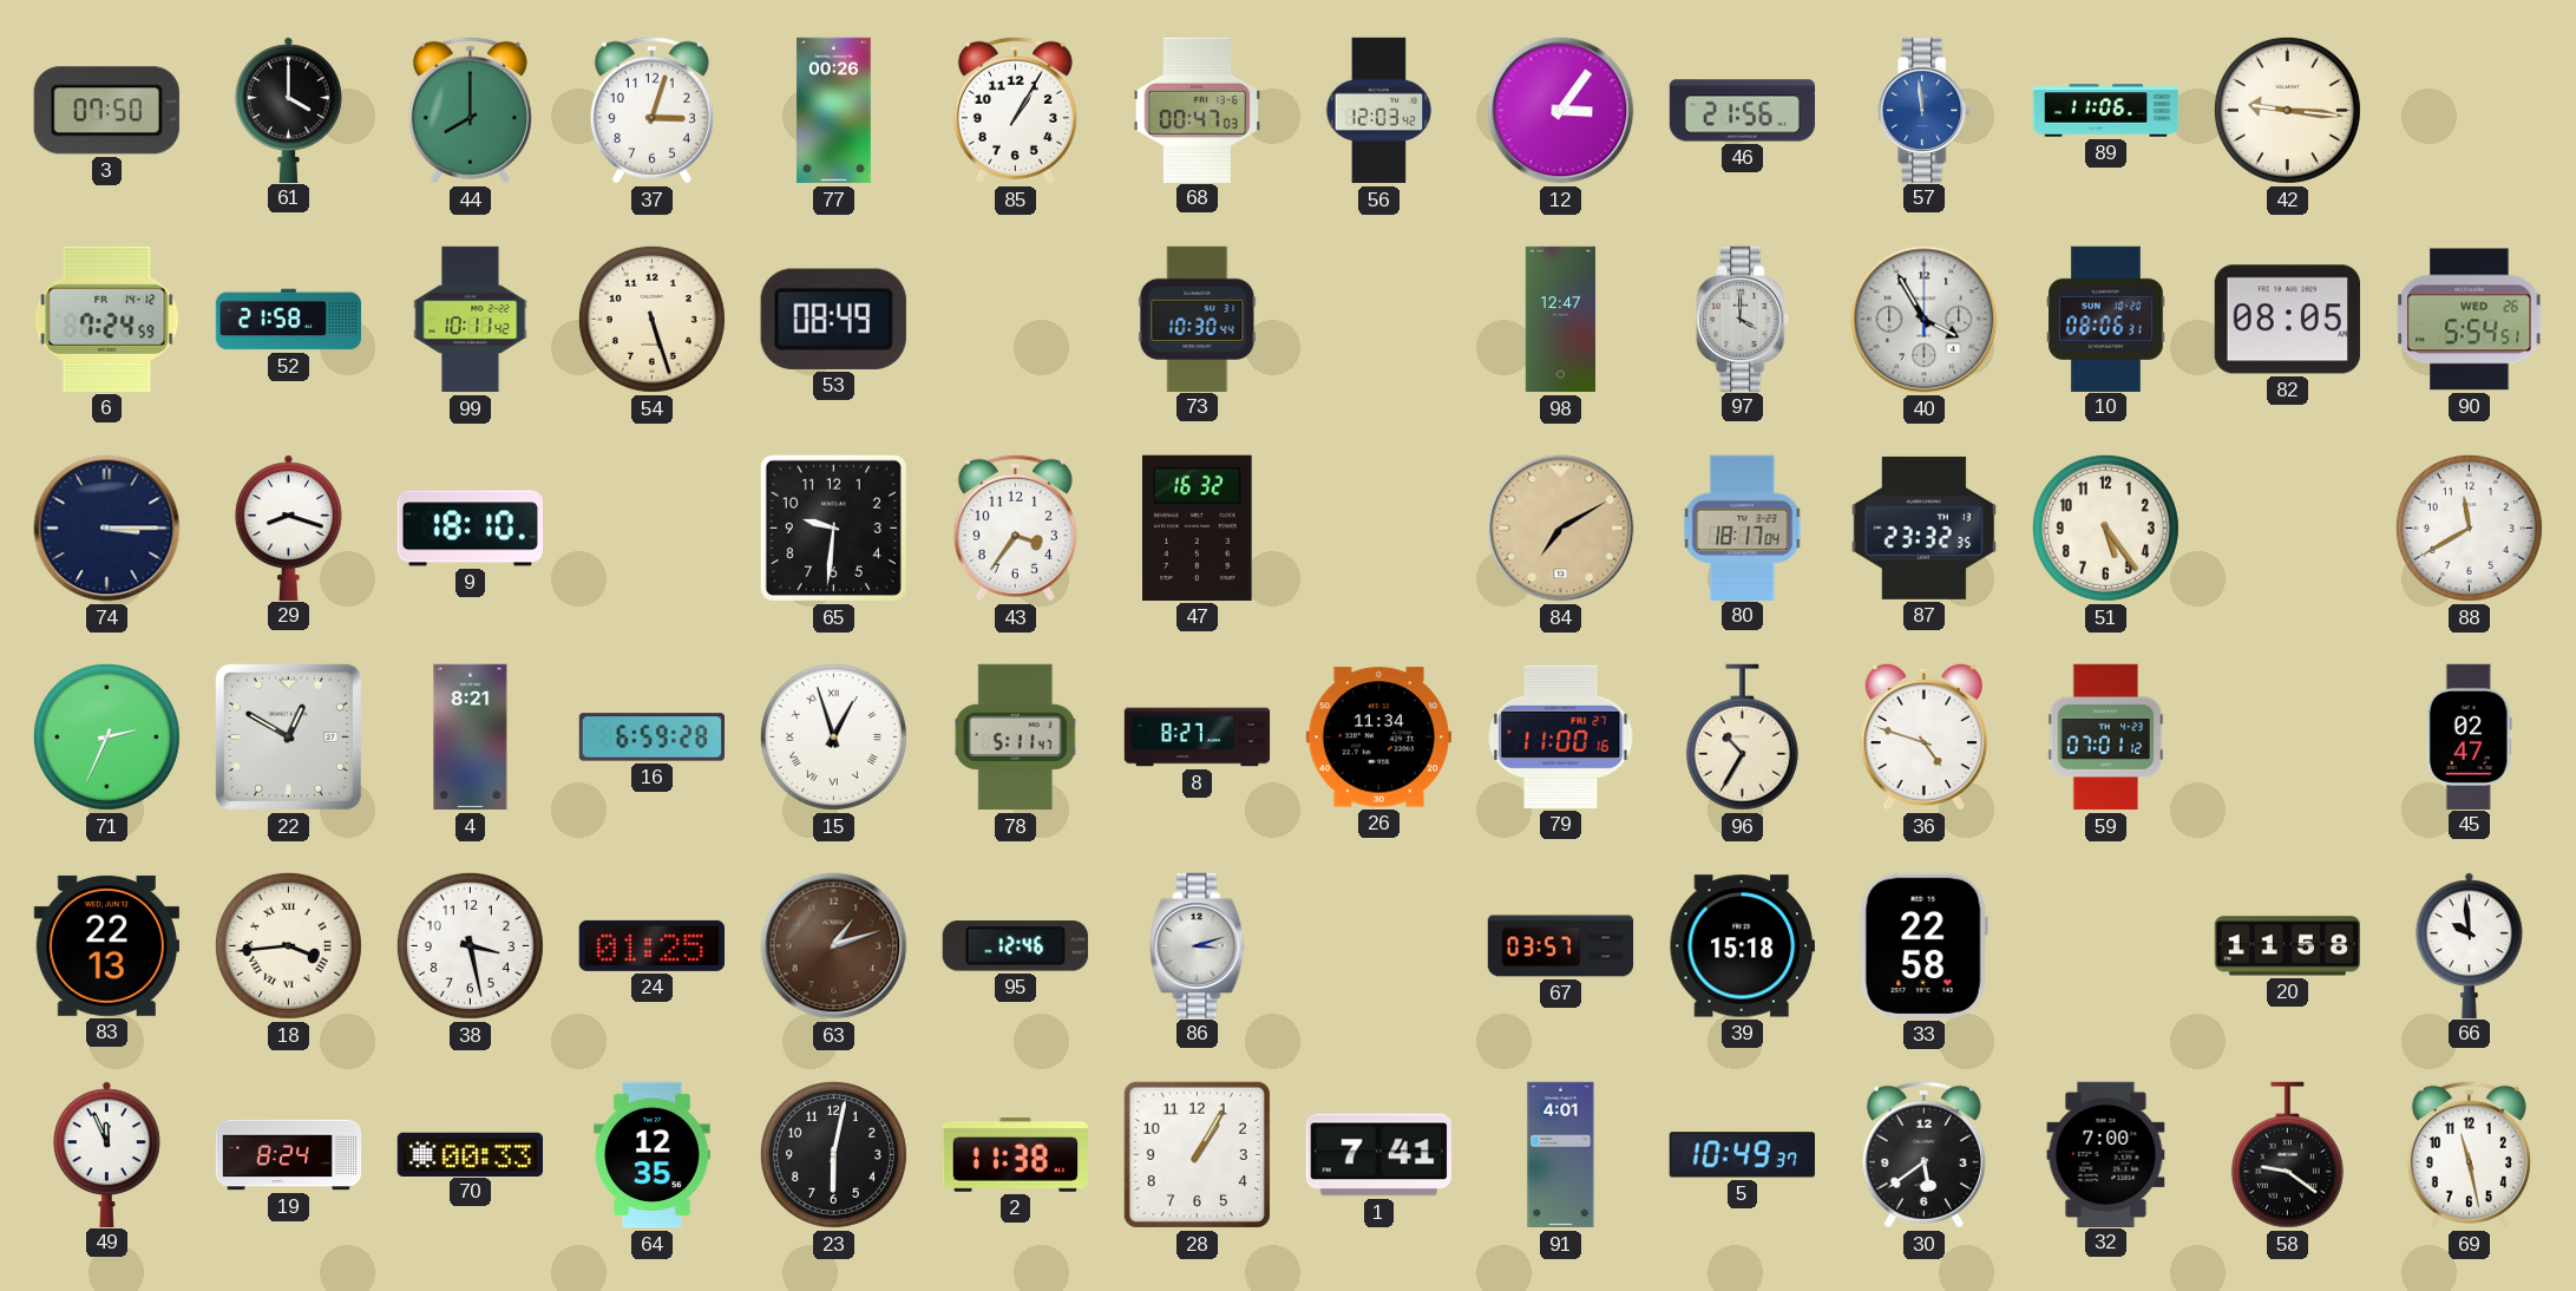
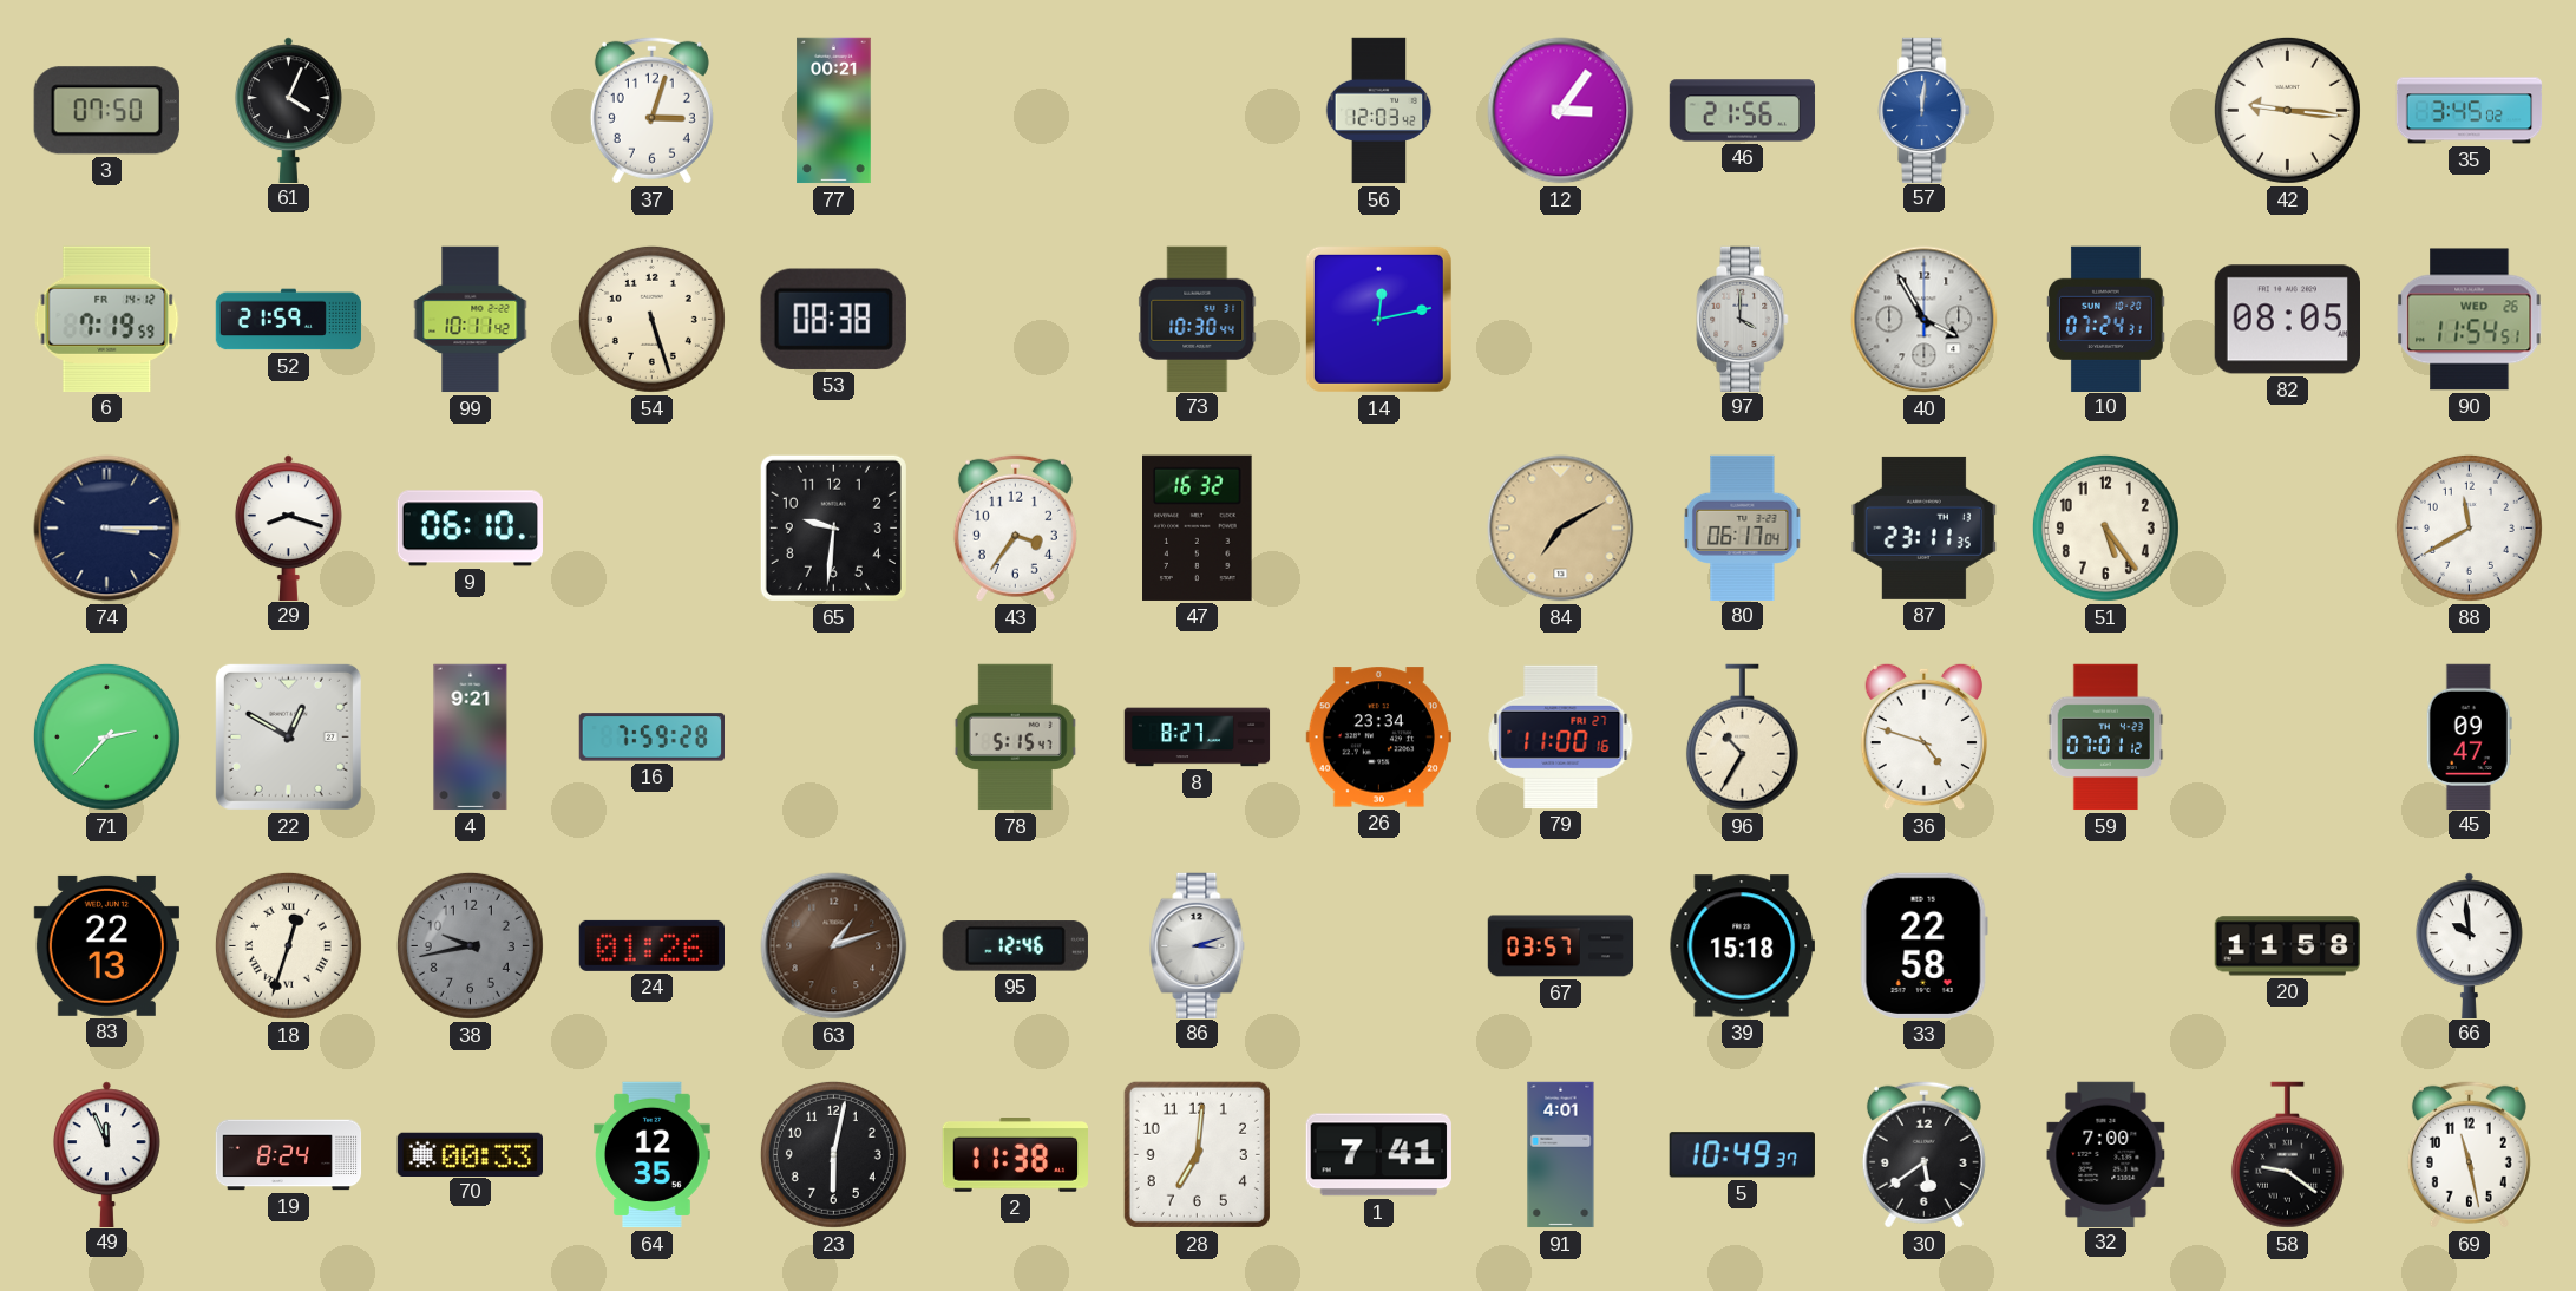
61: 4:00 -> 4:04 (288, 110)
44: 8:00 -> none (470, 110)
77: 00:26 -> 00:21 (834, 111)
85: 1:05 -> none (1015, 110)
68: 00:47 -> none (1198, 110)
57: 11:59 -> 12:01 (1925, 110)
89: 11:06 -> none (2106, 111)
35: none -> 3:45 (2470, 111)
6: 7:24 -> 7:19 (107, 319)
52: 21:58 -> 21:59 (289, 320)
53: 08:49 -> 08:38 (833, 319)
14: none -> 12:13 (1378, 319)
98: 12:47 -> none (1560, 320)
10: 08:06 -> 07:24 (2106, 319)
90: 5:54 -> 11:54 (2470, 320)
9: 18:10 -> 06:10 (470, 529)
80: 18:17 -> 06:17 (1743, 527)
87: 23:32 -> 23:11 (1923, 527)
71: 2:34 -> 2:37 (106, 736)
4: 8:21 -> 9:21 (471, 738)
16: 6:59 -> 7:59 (651, 738)
15: 12:57 -> none (833, 736)
78: 5:11 -> 5:15 (1016, 738)
26: 11:34 -> 23:34 (1378, 738)
45: 02:47 -> 09:47 (2469, 736)
18: 3:44 -> 12:33 (288, 945)
38: 3:28 -> 9:43 (470, 945)
38 dial: white -> grey (470, 945)
24: 01:25 -> 01:26 (651, 945)
28: 1:05 -> 7:01 (1197, 1154)
